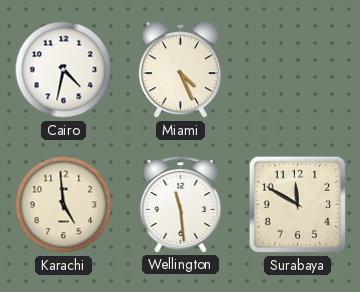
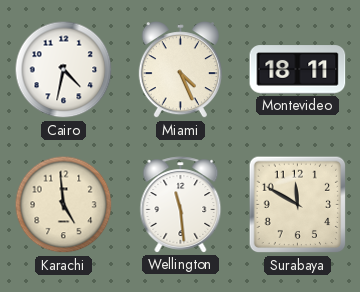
Montevideo: none -> 18:11 (298, 70)
